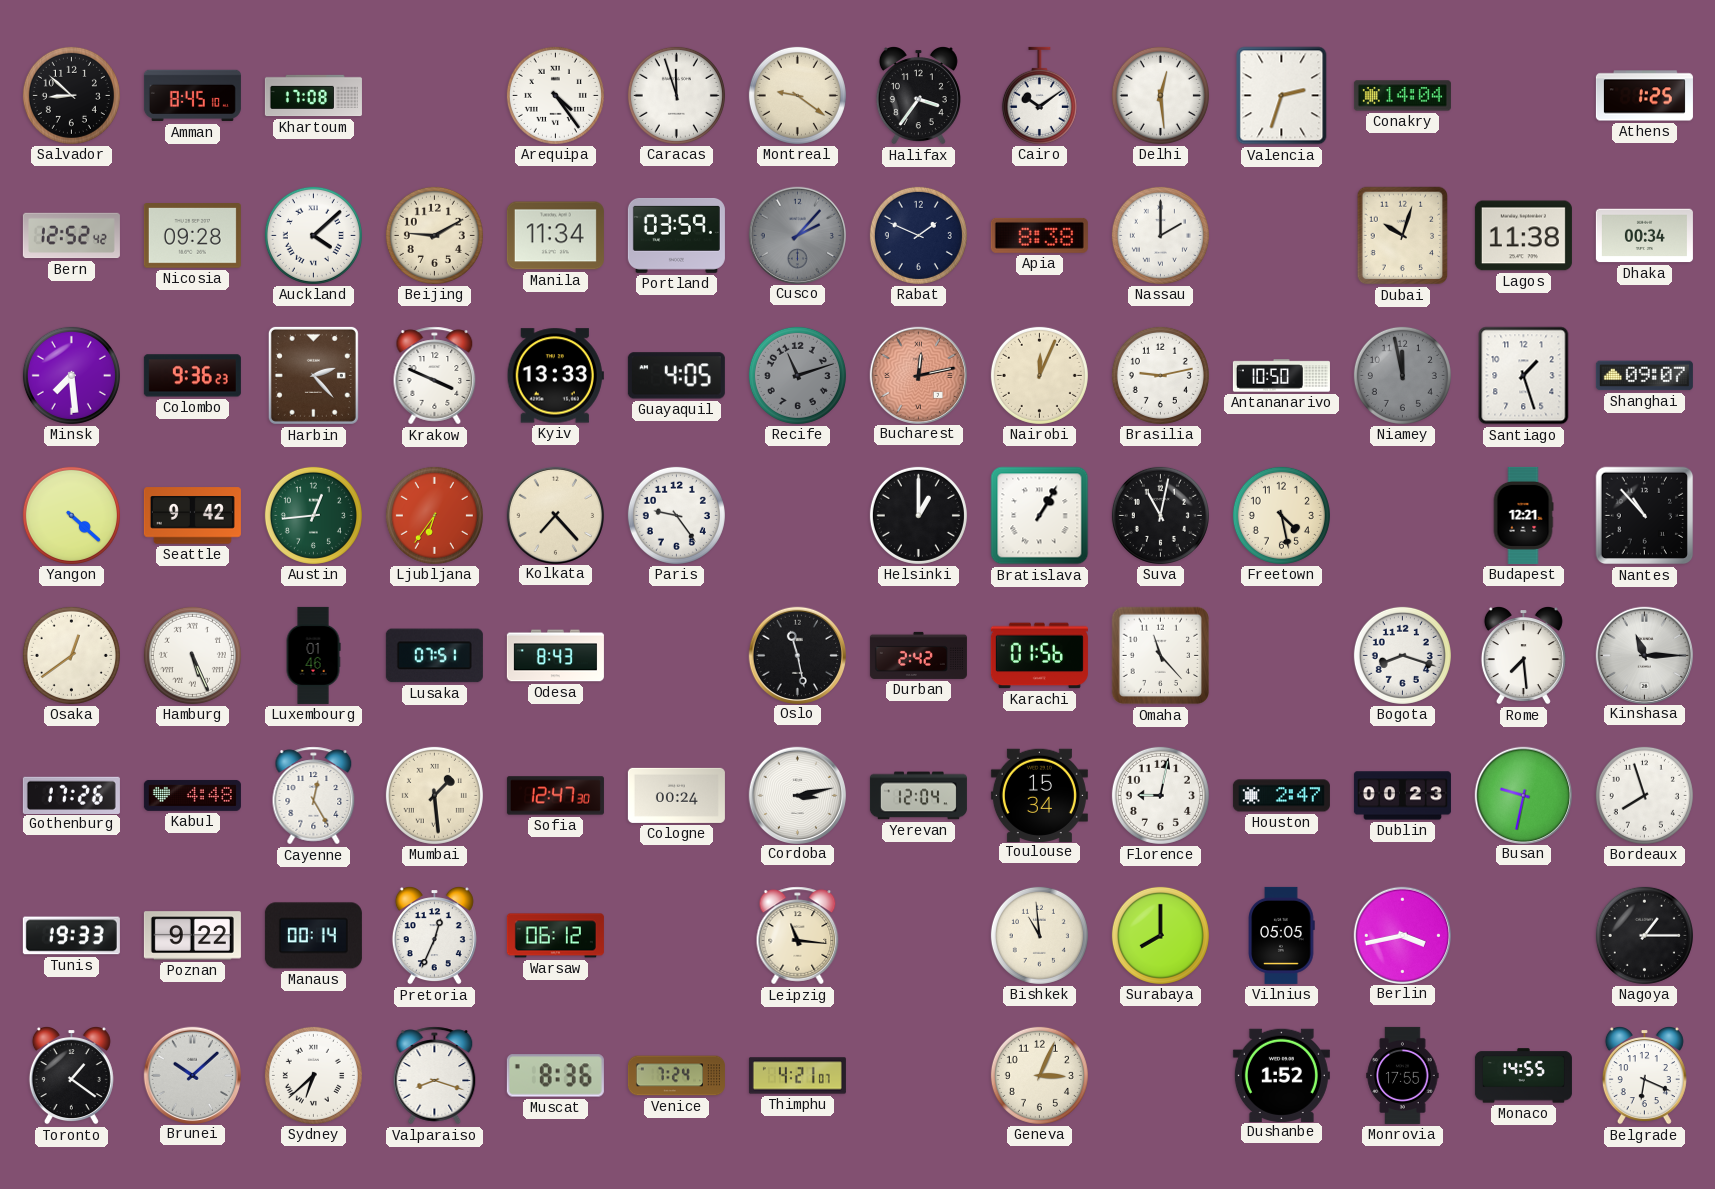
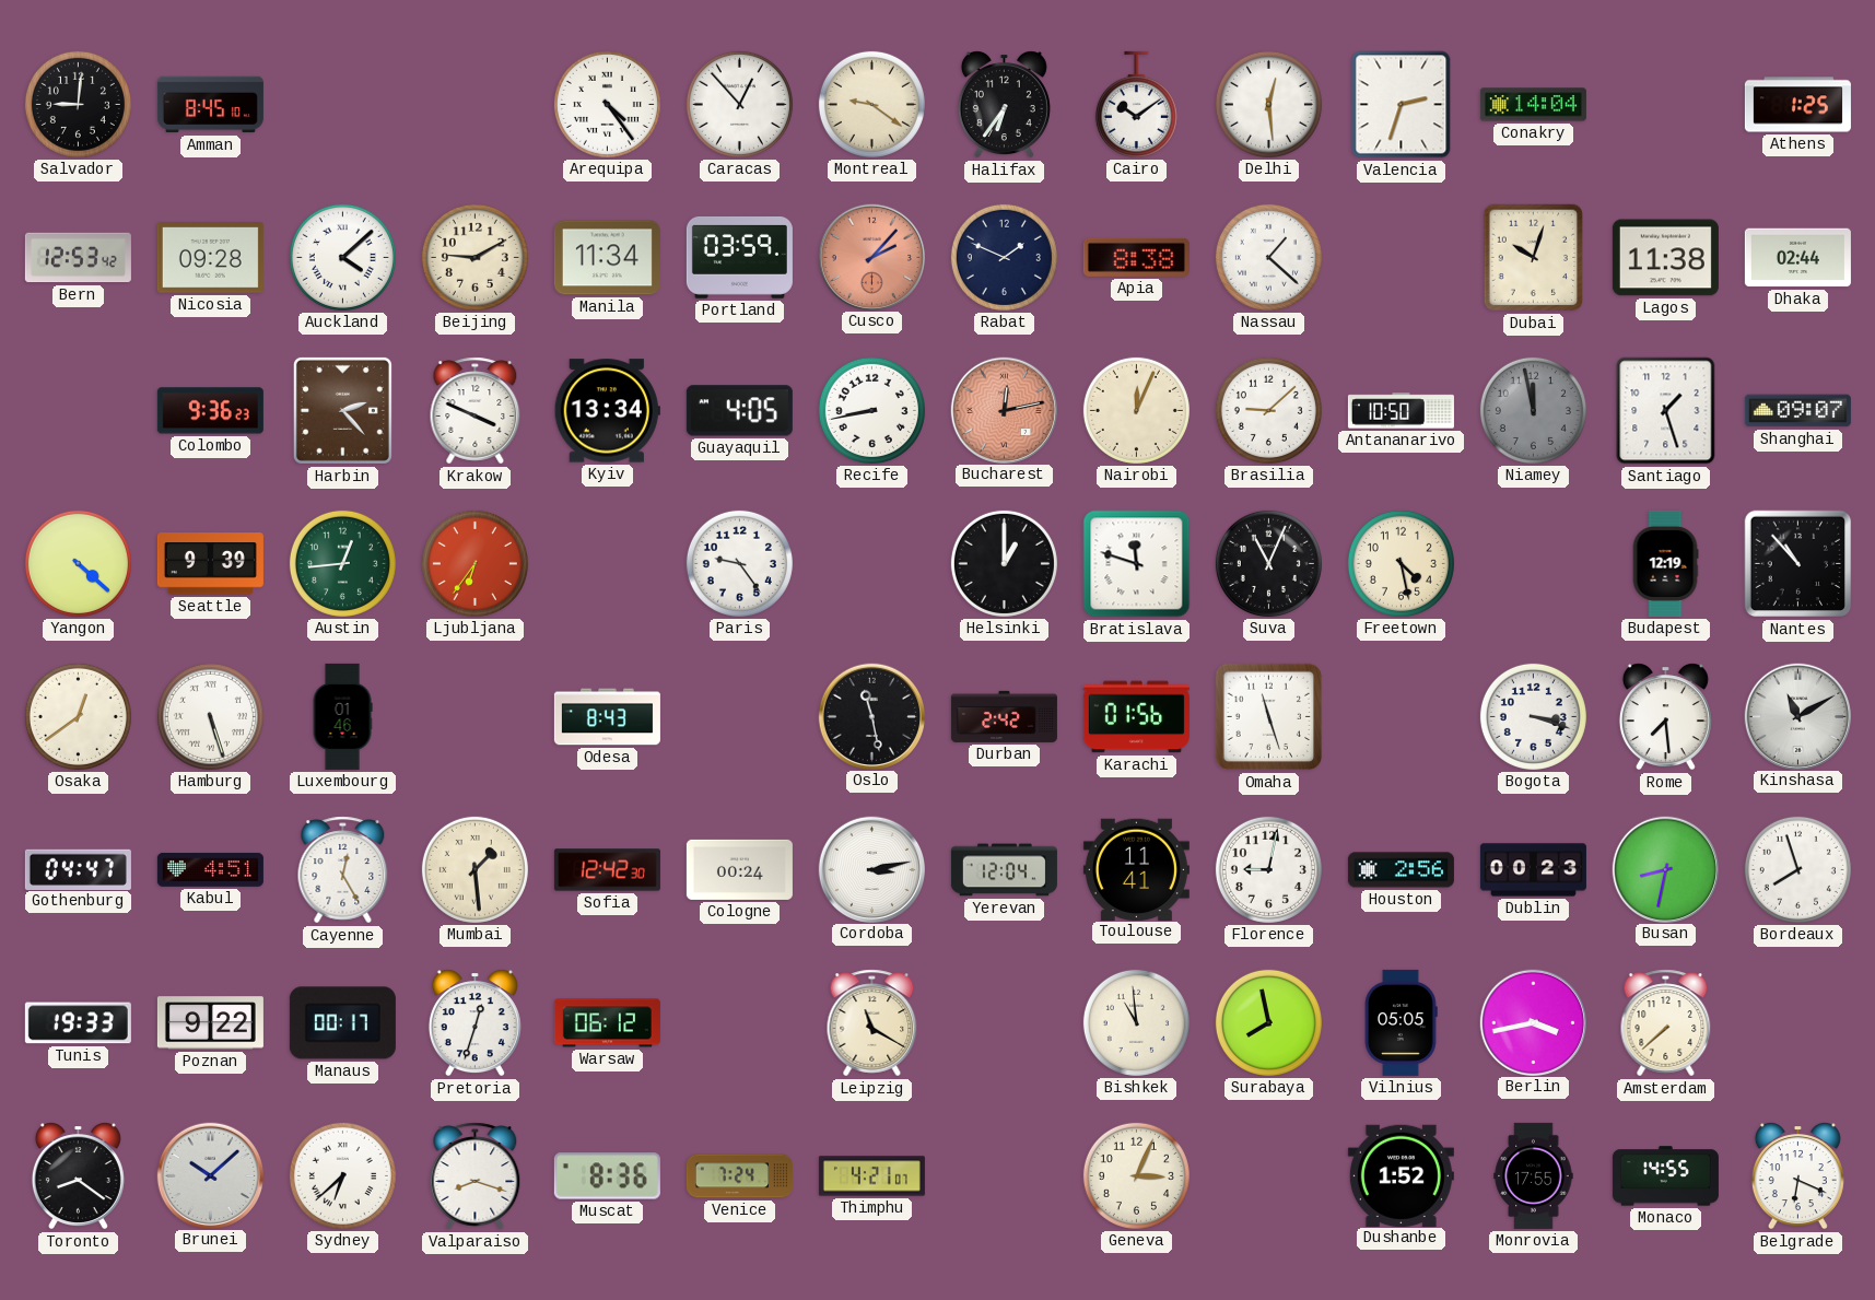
Salvador: 8:52 -> 9:01 (78, 104)
Khartoum: 17:08 -> none (313, 96)
Caracas: 11:57 -> 12:53 (739, 104)
Halifax: 3:36 -> 6:36 (1004, 105)
Bern: 12:52 -> 12:53 (78, 258)
Cusco dial: grey -> salmon (871, 257)
Nassau: 2:00 -> 1:22 (1268, 257)
Dhaka: 00:34 -> 02:44 (1797, 258)
Minsk: 7:29 -> none (71, 375)
Kyiv: 13:33 -> 13:34 (607, 411)
Recife: 11:12 -> 8:43 (871, 410)
Recife dial: grey -> white (871, 410)
Brasilia: 9:13 -> 9:08 (1268, 410)
Seattle: 9:42 -> 9:39 (210, 564)
Kolkata: 7:23 -> none (555, 515)
Bratislava: 1:05 -> 11:48 (1137, 564)
Suva: 11:02 -> 11:04 (1268, 563)
Budapest: 12:21 -> 12:19 (1665, 563)
Hamburg: 5:26 -> 5:27 (210, 716)
Lusaka: 07:51 -> none (434, 656)
Omaha: 11:23 -> 11:27 (1269, 717)
Bogota: 8:18 -> 3:18 (1533, 716)
Kinshasa: 11:15 -> 11:10 (1797, 716)
Gothenburg: 17:26 -> 04:47 (78, 869)
Kabul: 4:48 -> 4:51 (210, 869)
Sofia: 12:47 -> 12:42 (607, 870)
Toulouse: 15:34 -> 11:41 (1136, 869)
Houston: 2:47 -> 2:56 (1401, 870)
Busan: 9:32 -> 8:32 (1665, 869)
Manaus: 00:14 -> 00:17 (342, 1023)
Pretoria: 12:34 -> 12:33 (474, 1023)
Leipzig: 11:16 -> 11:20 (872, 1023)
Surabaya: 8:00 -> 7:58 (1268, 1022)
Amsterdam: none -> 7:38 (1666, 1023)
Nagoya: 1:15 -> none (1644, 935)
Toronto: 1:21 -> 8:21 (78, 1176)
